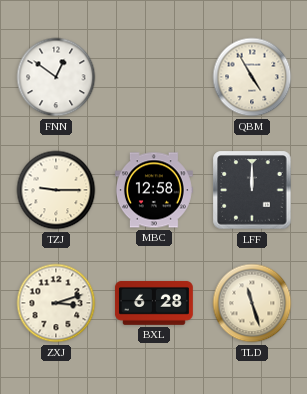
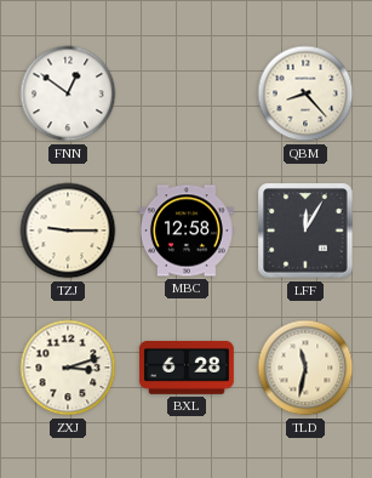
QBM: 4:55 -> 8:23 (305, 93)
LFF: 12:00 -> 12:05 (305, 231)
TLD: 11:27 -> 11:32 (305, 368)
